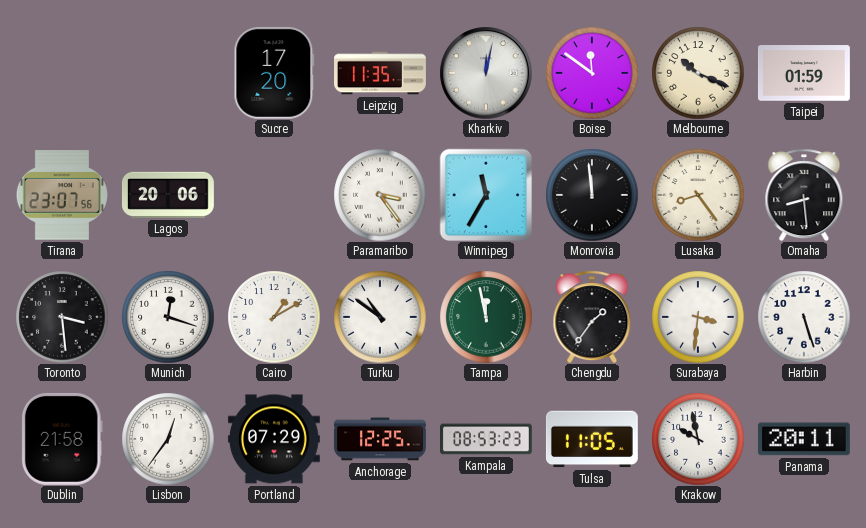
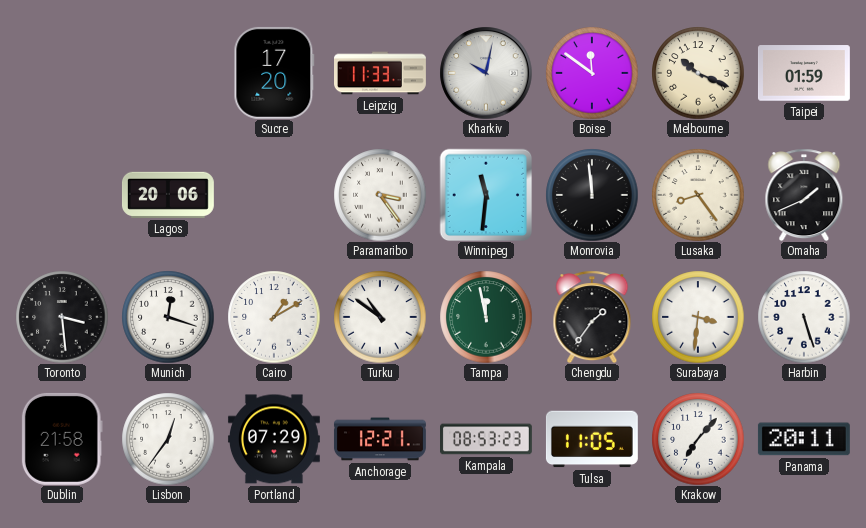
Leipzig: 11:35 -> 11:33 (381, 73)
Kharkiv: 12:02 -> 10:02 (486, 73)
Tirana: 23:07 -> none (62, 195)
Winnipeg: 11:35 -> 11:31 (486, 195)
Omaha: 8:29 -> 1:41 (804, 195)
Anchorage: 12:25 -> 12:21 (380, 439)
Krakow: 9:58 -> 7:07 (698, 439)
